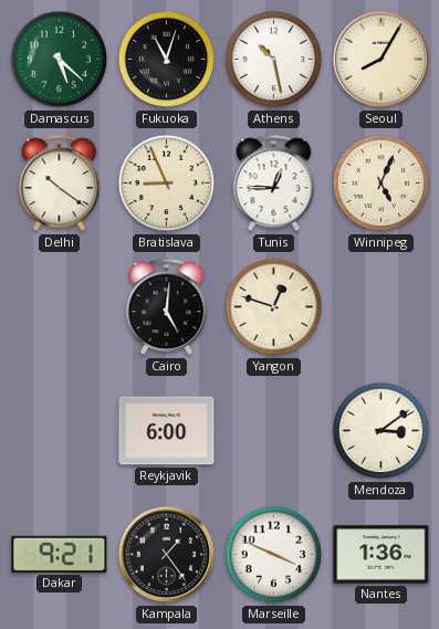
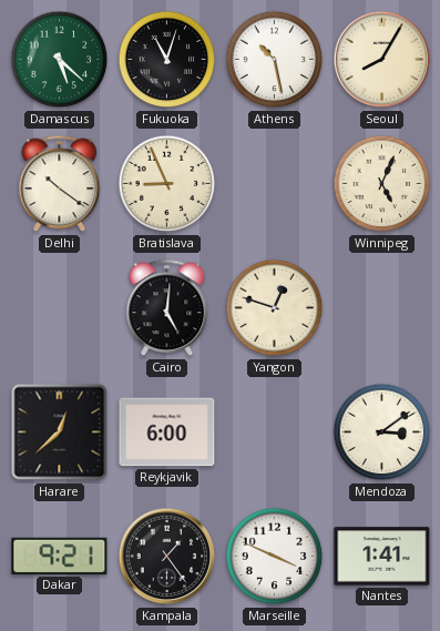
Tunis: 12:45 -> none (274, 184)
Harare: none -> 12:38 (60, 432)
Nantes: 1:36 -> 1:41 (382, 557)
